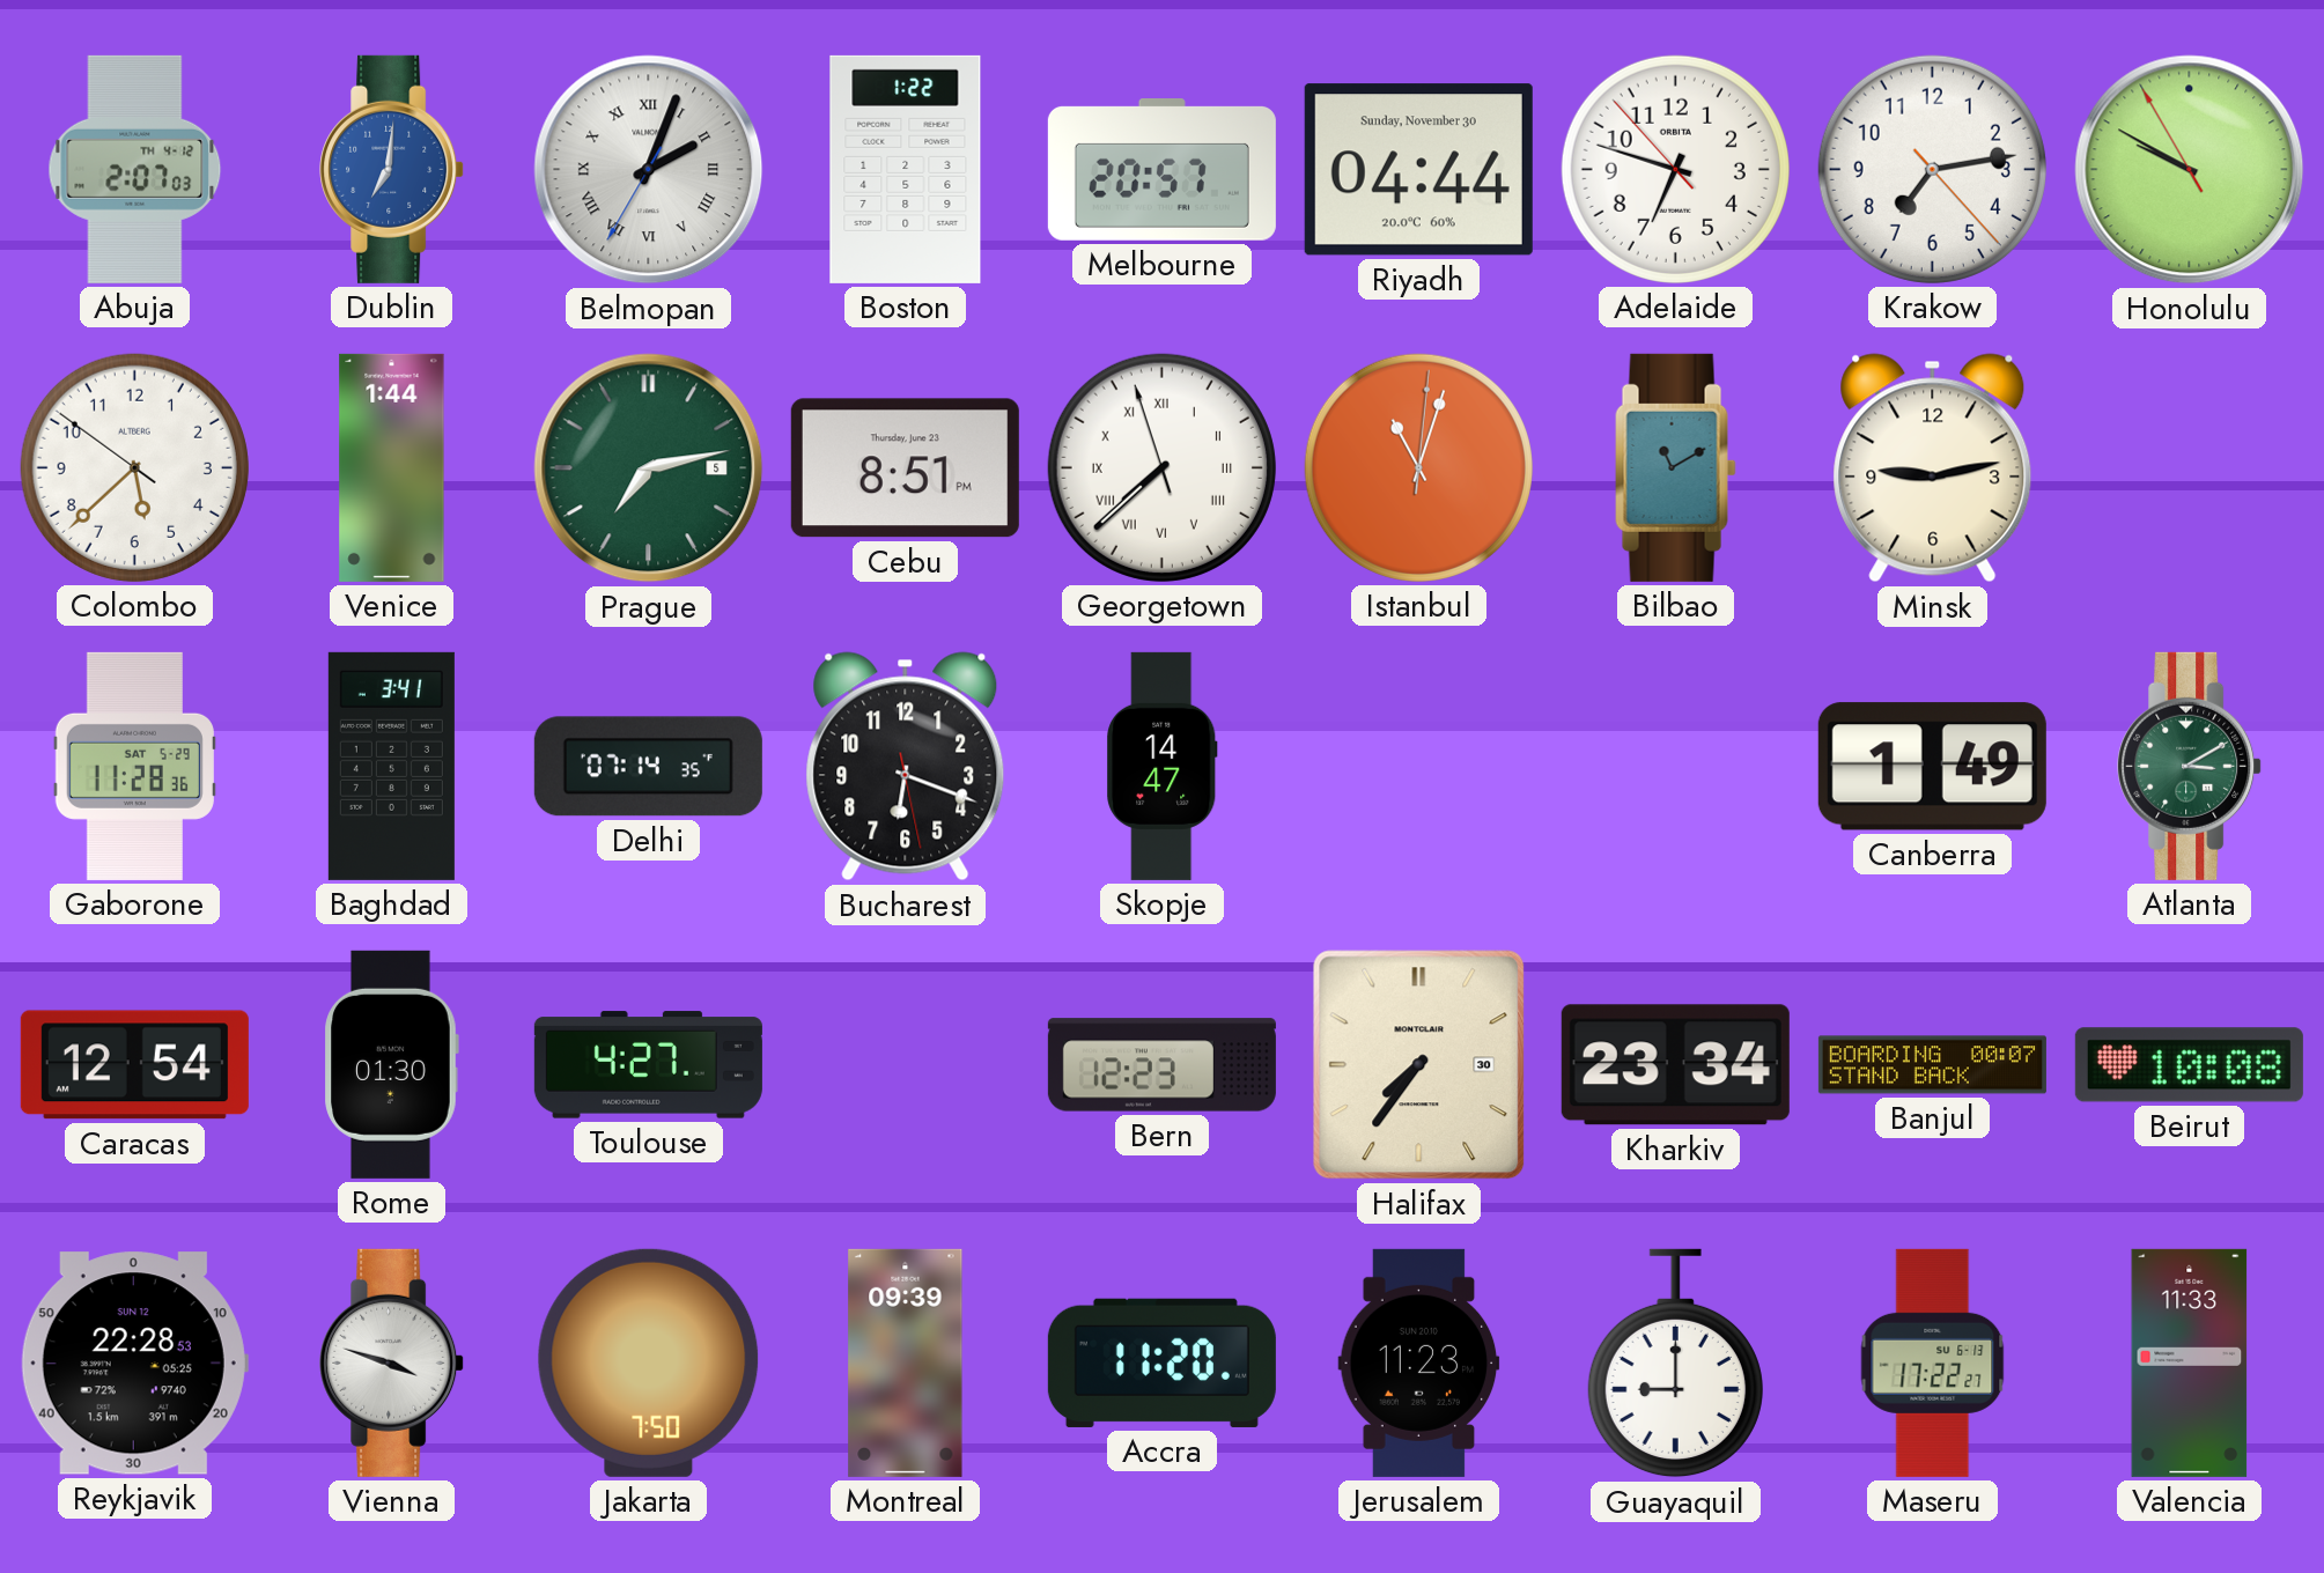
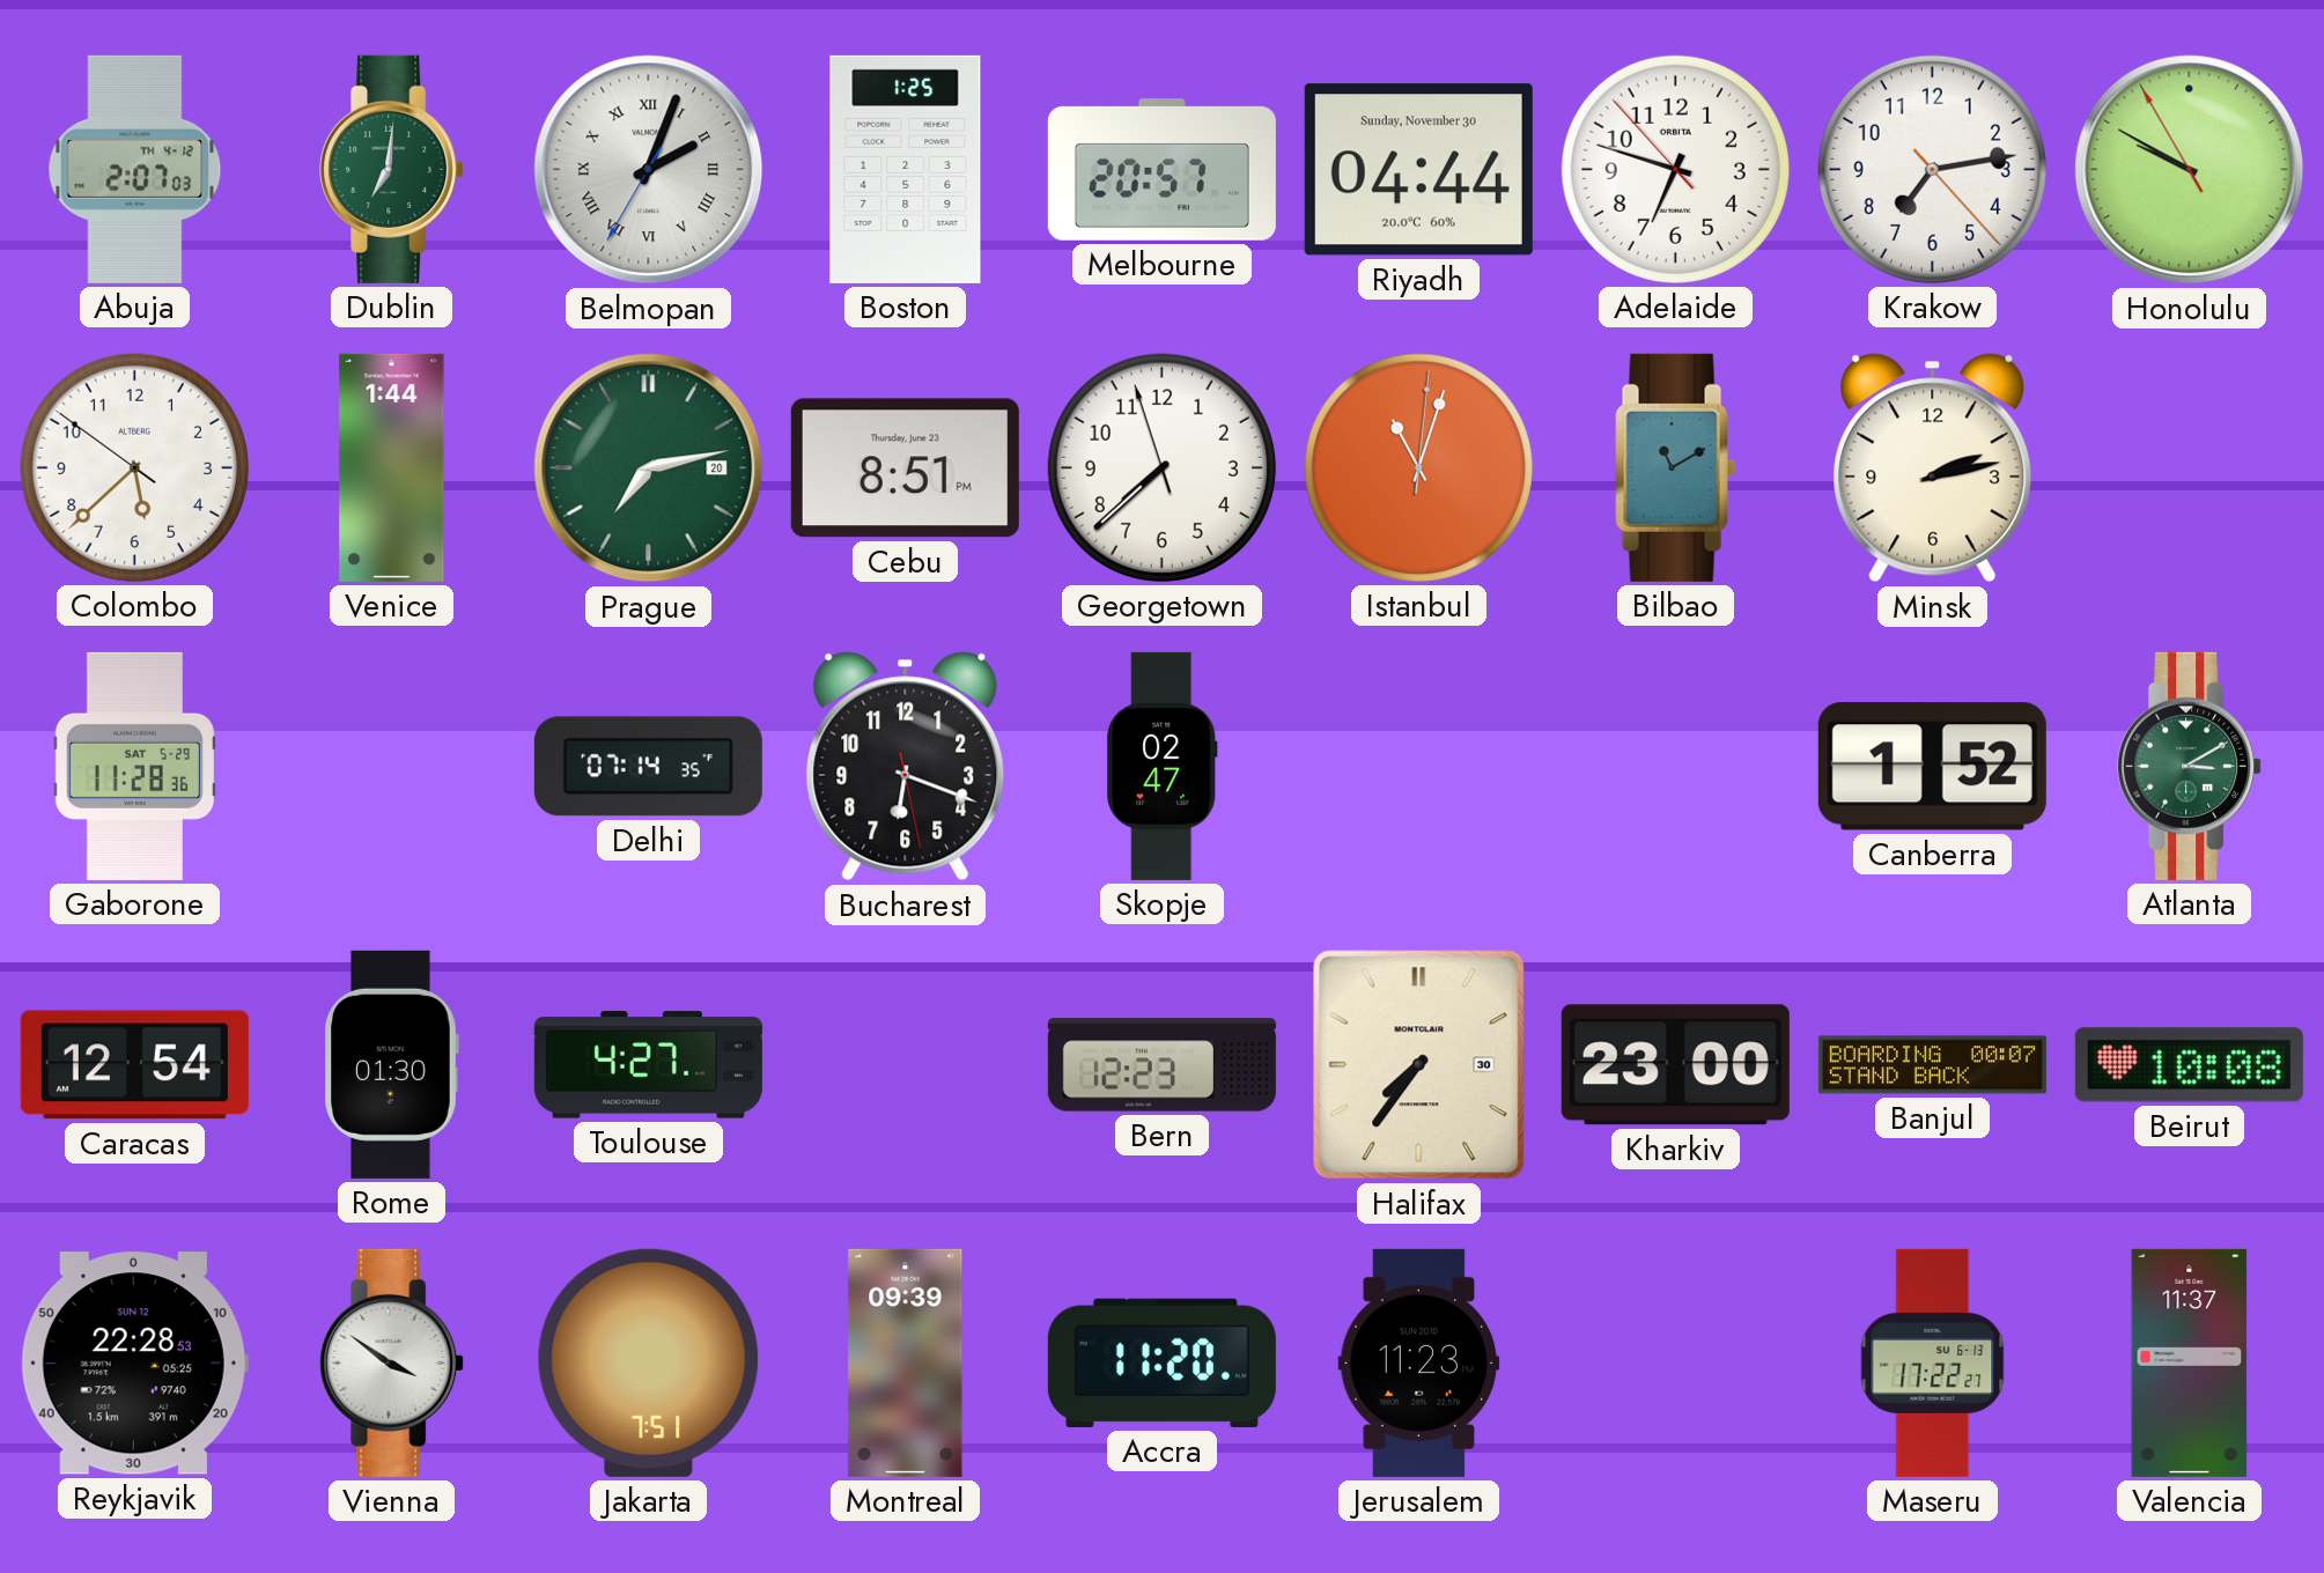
Dublin dial: blue -> green (392, 169)
Boston: 1:22 -> 1:25 (906, 169)
Prague date: 5 -> 20 (649, 468)
Georgetown numerals: Roman -> Arabic (1161, 467)
Minsk: 9:13 -> 2:13 (1933, 468)
Baghdad: 3:41 -> none (391, 766)
Skopje: 14:47 -> 02:47 (1163, 766)
Canberra: 1:49 -> 1:52 (1932, 767)
Kharkiv: 23:34 -> 23:00 (1675, 1065)
Vienna: 3:48 -> 3:51 (392, 1362)
Jakarta: 7:50 -> 7:51 (649, 1362)
Guayaquil: 9:00 -> none (1675, 1364)
Valencia: 11:33 -> 11:37 (2190, 1362)
